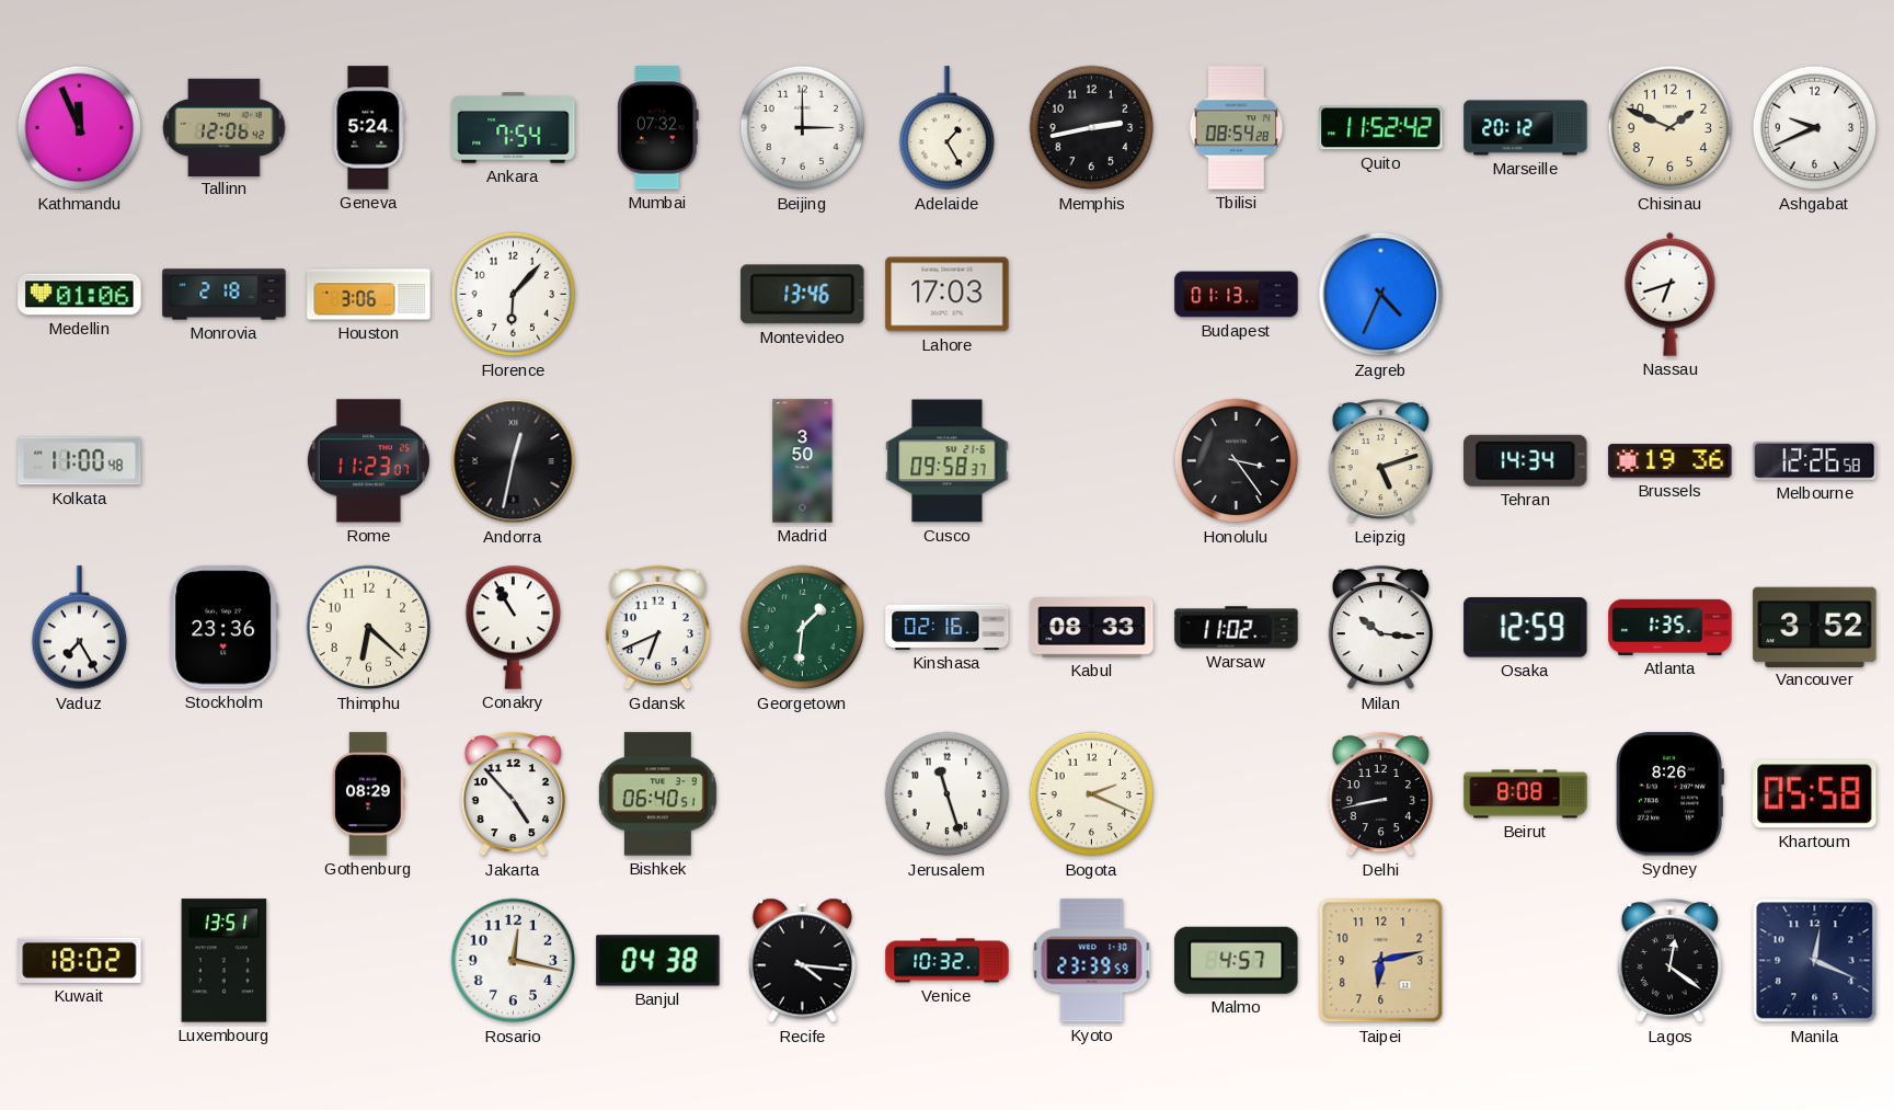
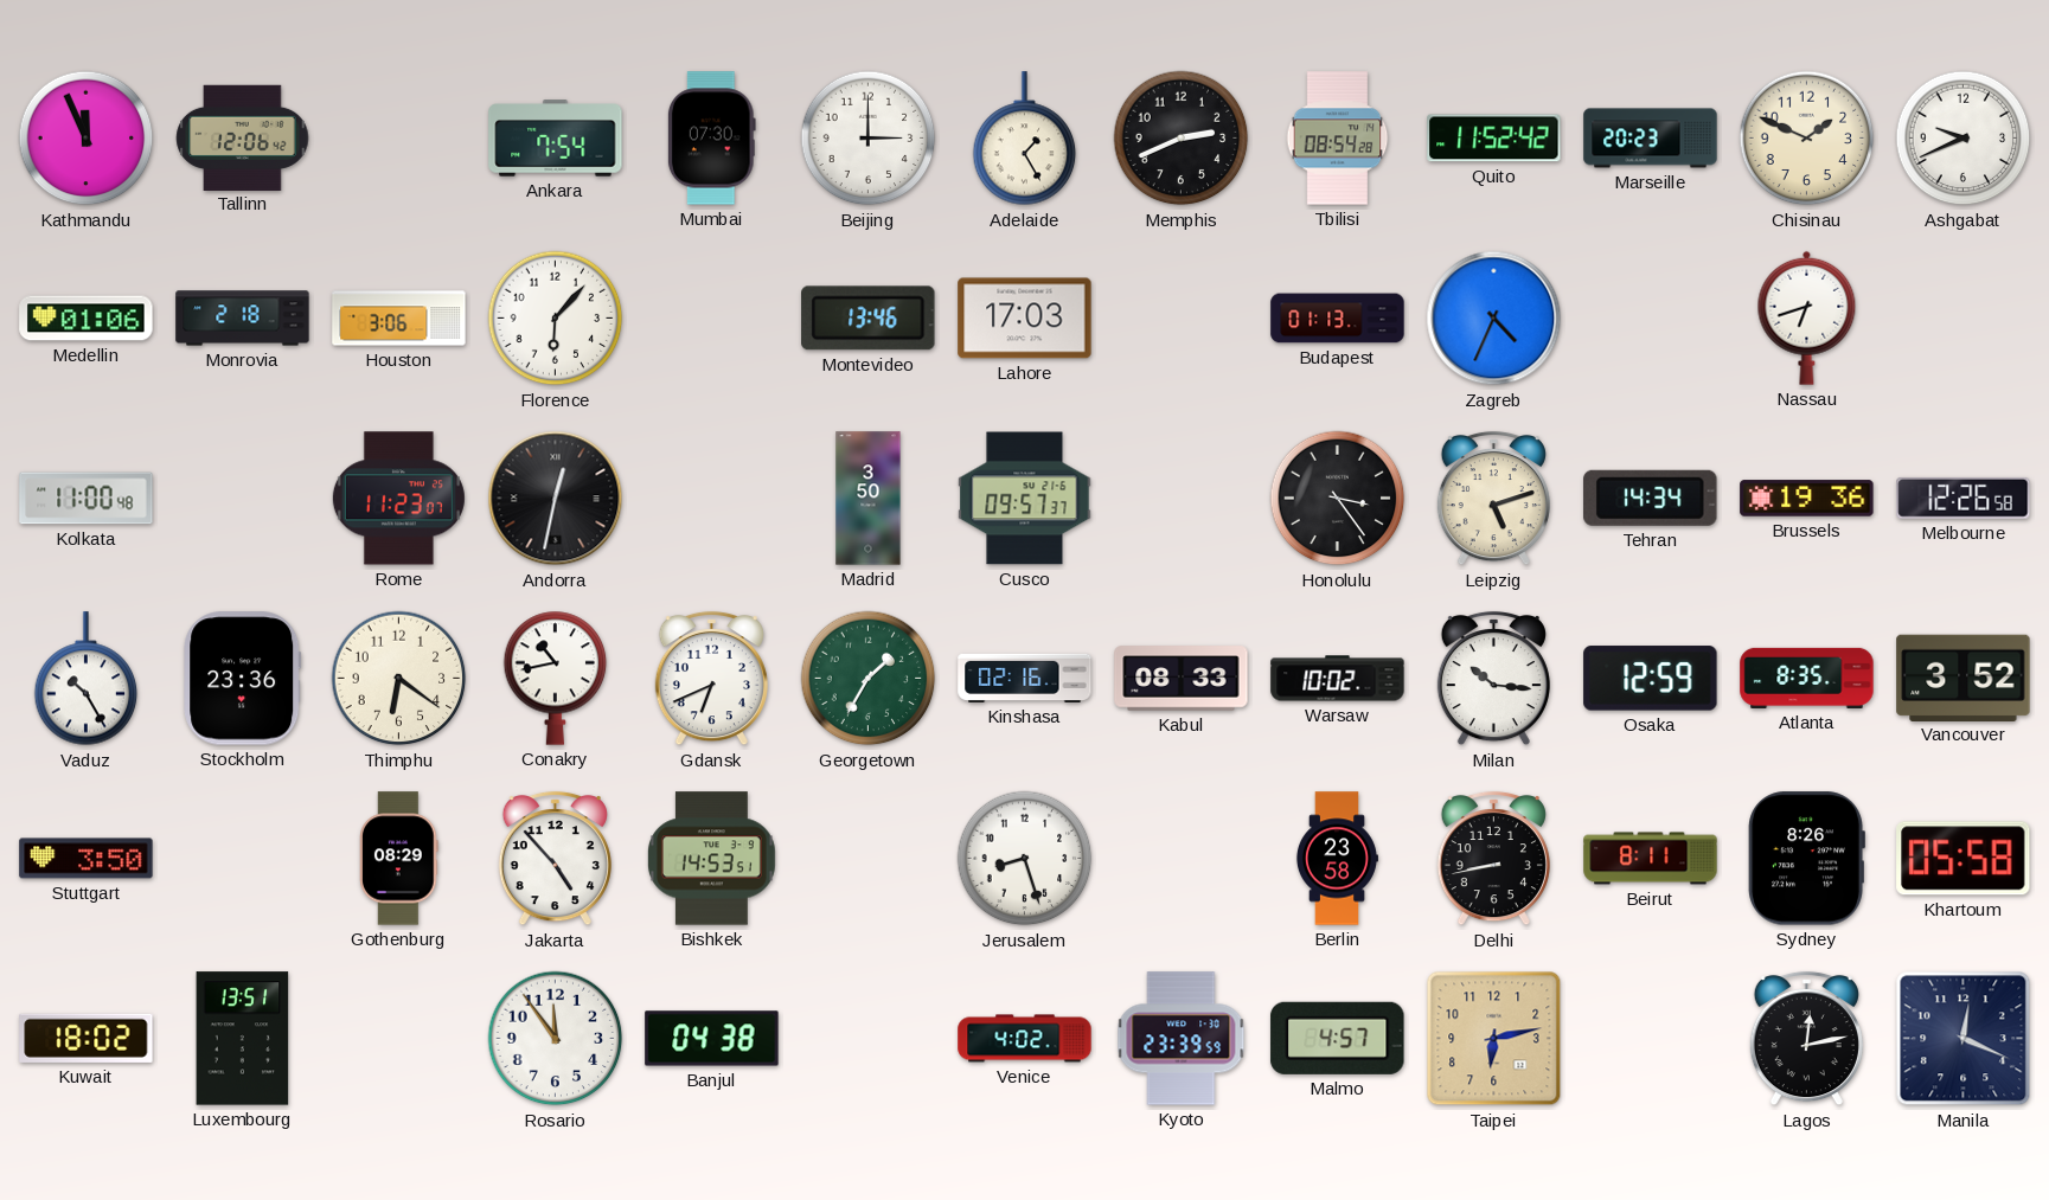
Geneva: 5:24 -> none (369, 128)
Mumbai: 07:32 -> 07:30 (711, 139)
Memphis: 2:43 -> 2:41 (1182, 139)
Marseille: 20:12 -> 20:23 (1651, 139)
Cusco: 09:58 -> 09:57 (1025, 499)
Vaduz: 7:25 -> 10:25 (87, 679)
Thimphu: 6:22 -> 6:21 (399, 679)
Conakry: 10:55 -> 10:43 (556, 678)
Georgetown: 1:31 -> 1:35 (869, 679)
Warsaw: 11:02 -> 10:02 (1338, 679)
Atlanta: 1:35 -> 8:35 (1807, 678)
Stuttgart: none -> 3:50 (87, 859)
Bishkek: 06:40 -> 14:53 (711, 859)
Jerusalem: 11:27 -> 8:27 (1025, 859)
Bogota: 2:19 -> none (1092, 794)
Berlin: none -> 23:58 (1337, 859)
Beirut: 8:08 -> 8:11 (1651, 859)
Rosario: 12:17 -> 11:54 (556, 1039)
Recife: 4:16 -> none (802, 961)
Venice: 10:32 -> 4:02 (1025, 1039)
Lagos: 12:21 -> 12:13 (1806, 1039)
